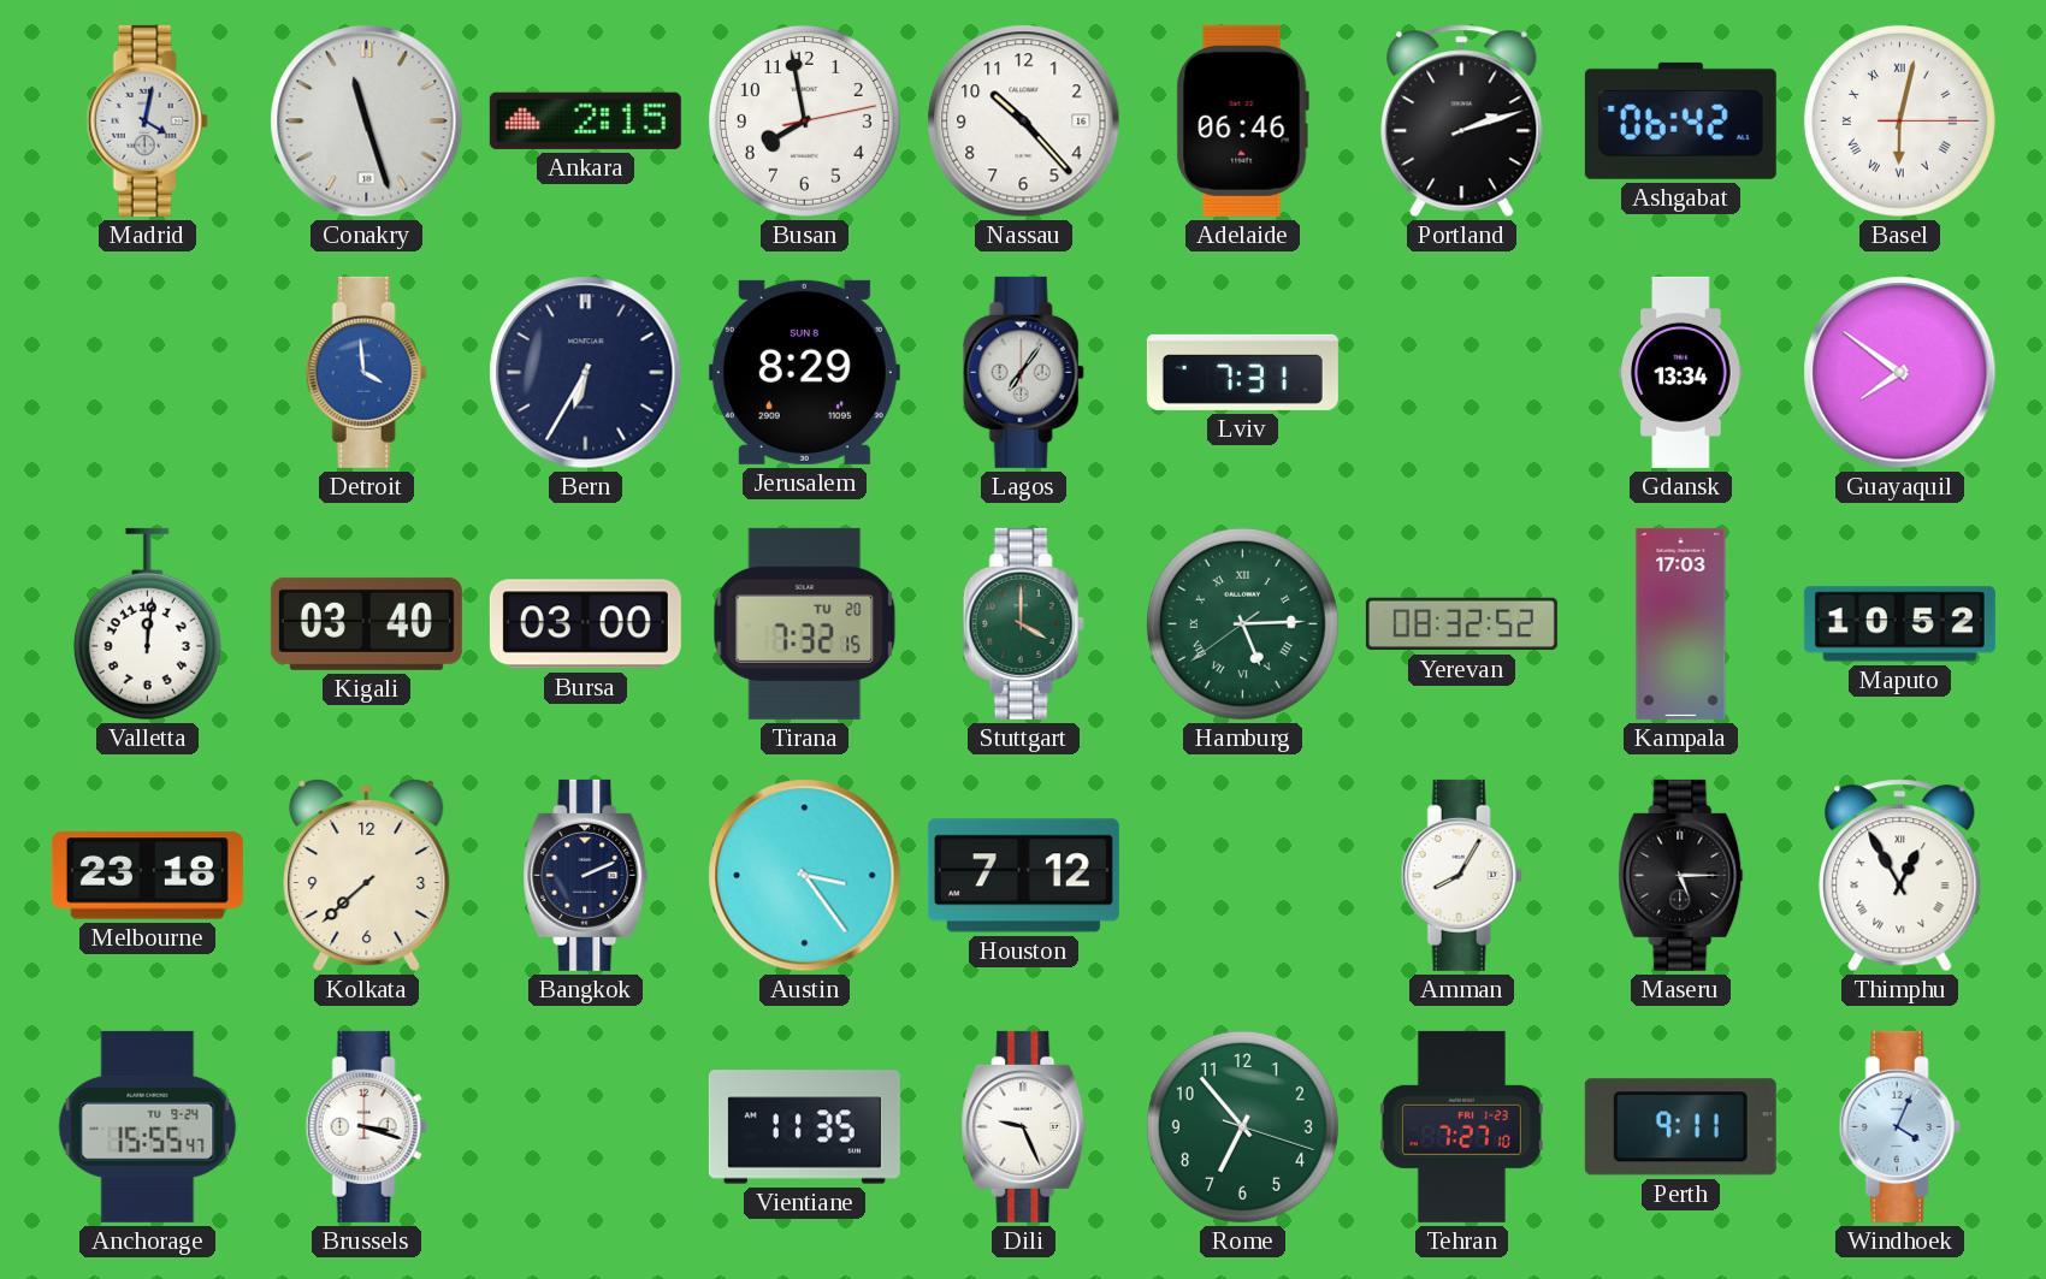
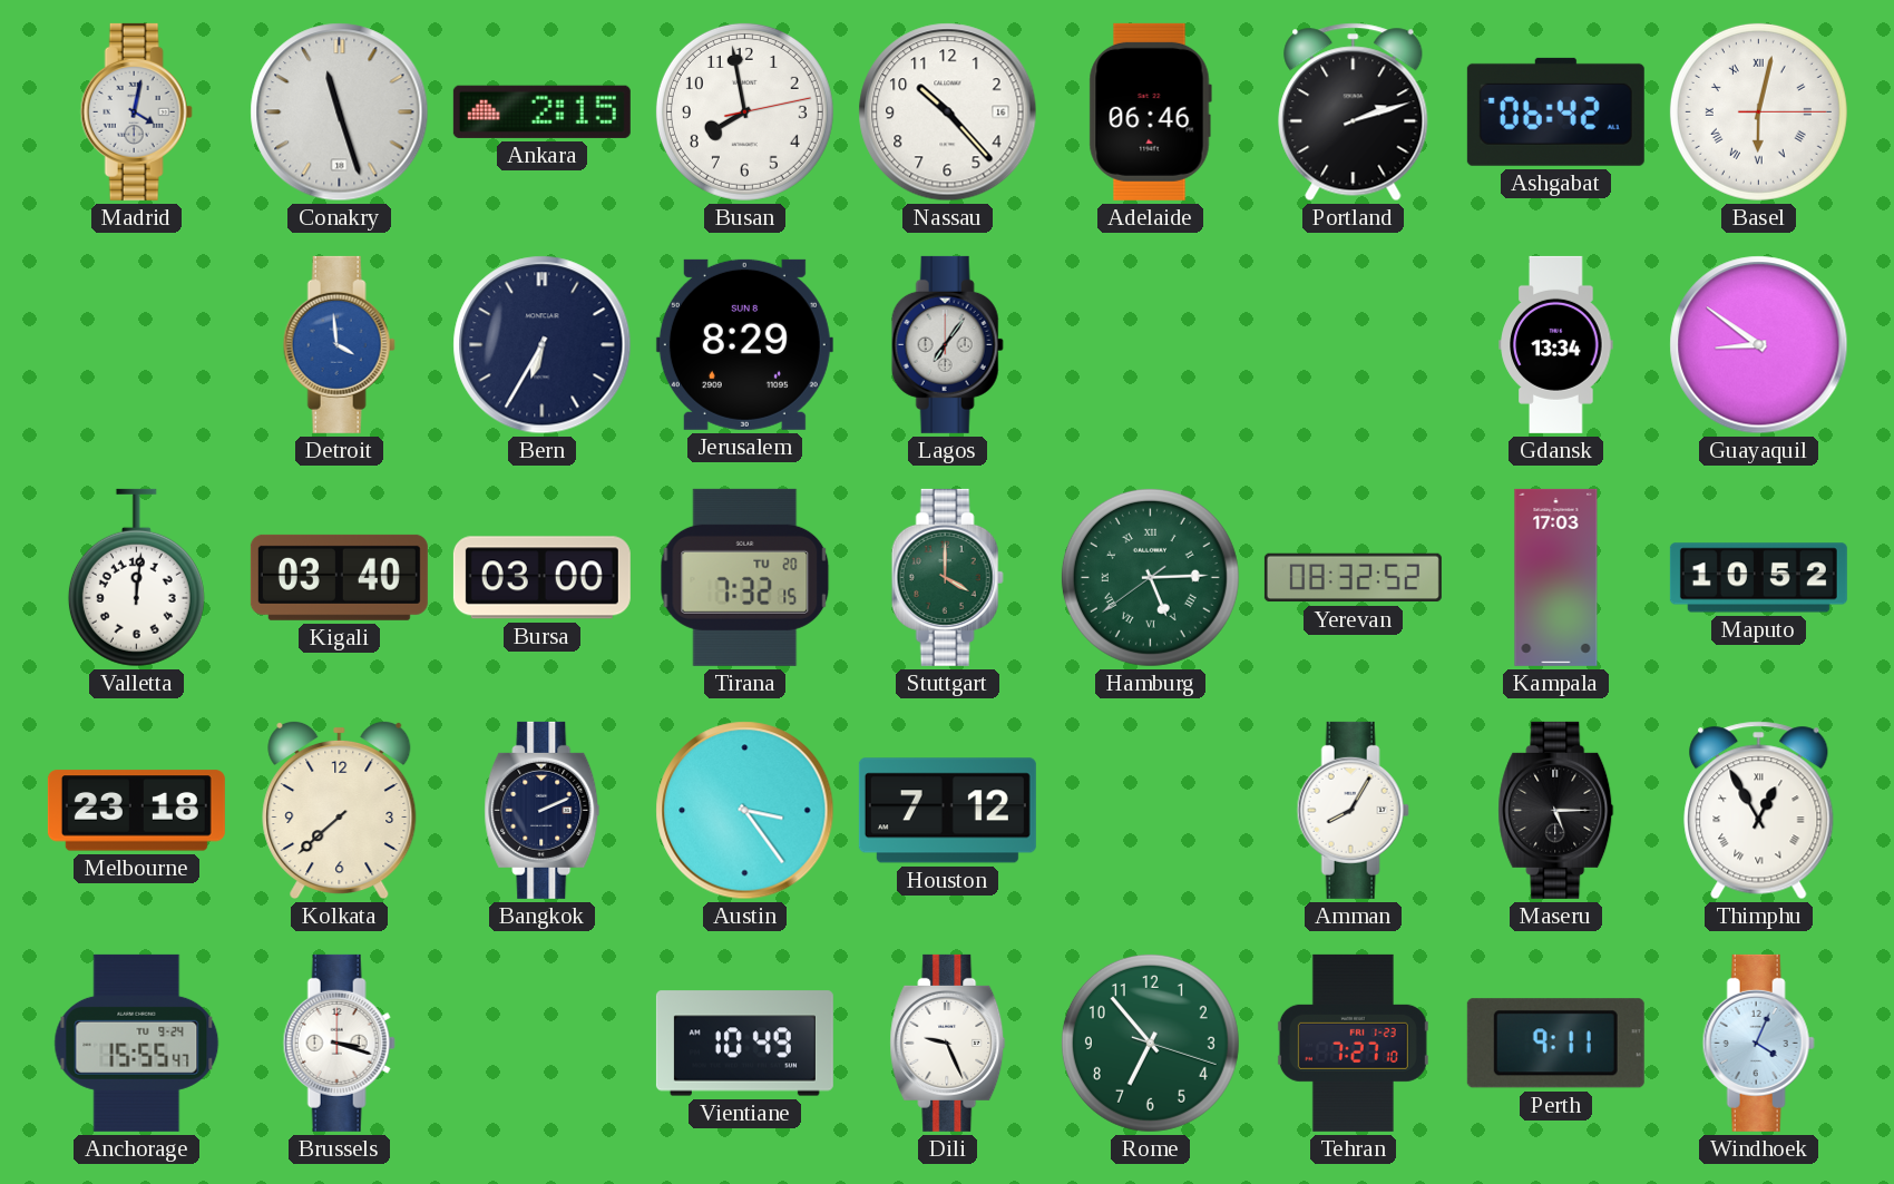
Lviv: 7:31 -> none (1242, 372)
Guayaquil: 7:51 -> 8:51 (1759, 345)
Vientiane: 11:35 -> 10:49 (744, 1044)
